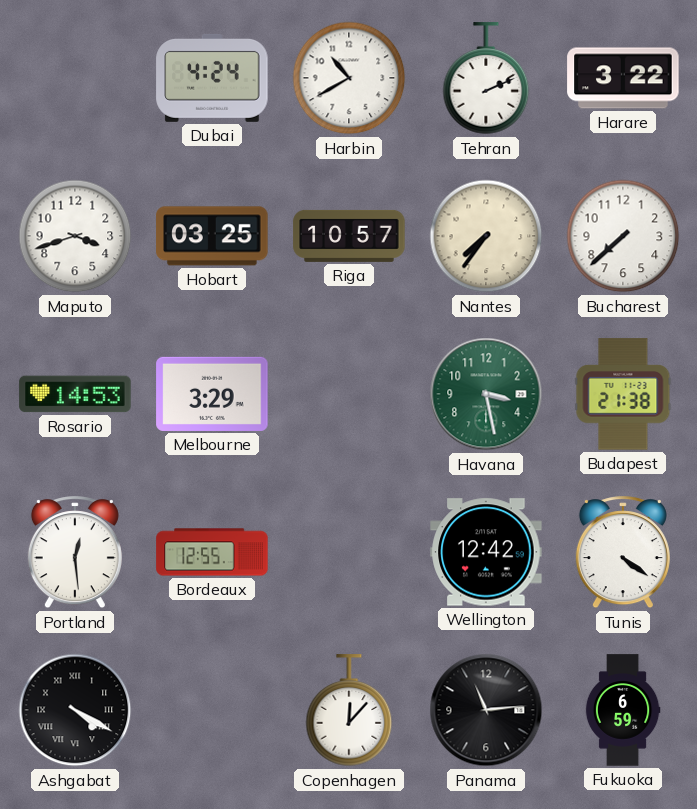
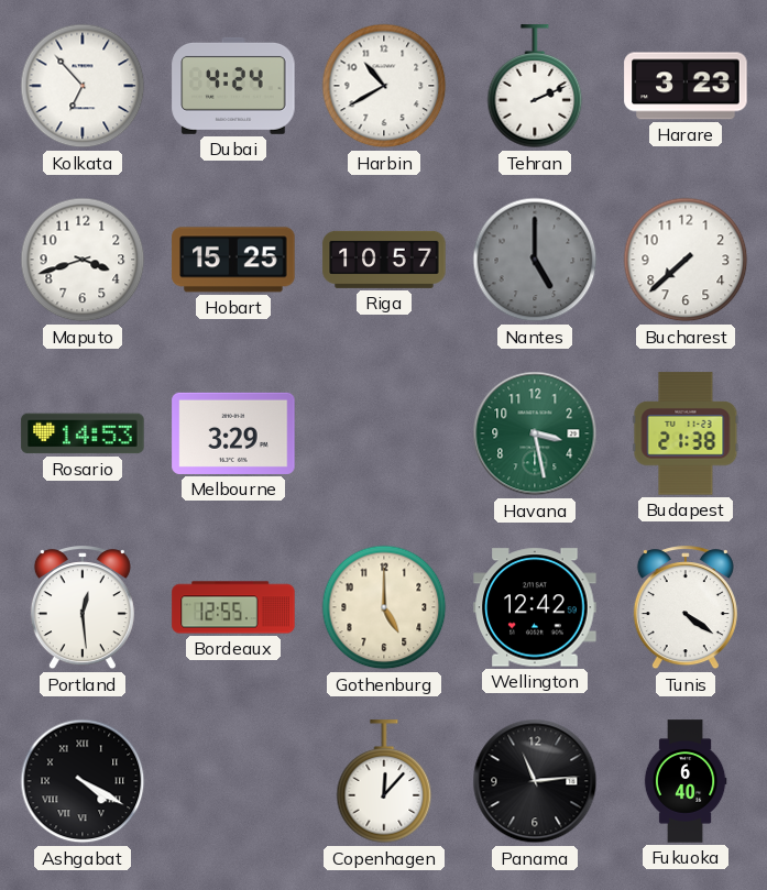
Kolkata: none -> 6:53 (83, 86)
Harare: 3:22 -> 3:23 (686, 86)
Hobart: 03:25 -> 15:25 (233, 260)
Nantes: 7:36 -> 5:00 (535, 260)
Nantes dial: cream -> grey (535, 260)
Gothenburg: none -> 5:00 (384, 607)
Fukuoka: 6:59 -> 6:40 (686, 781)
